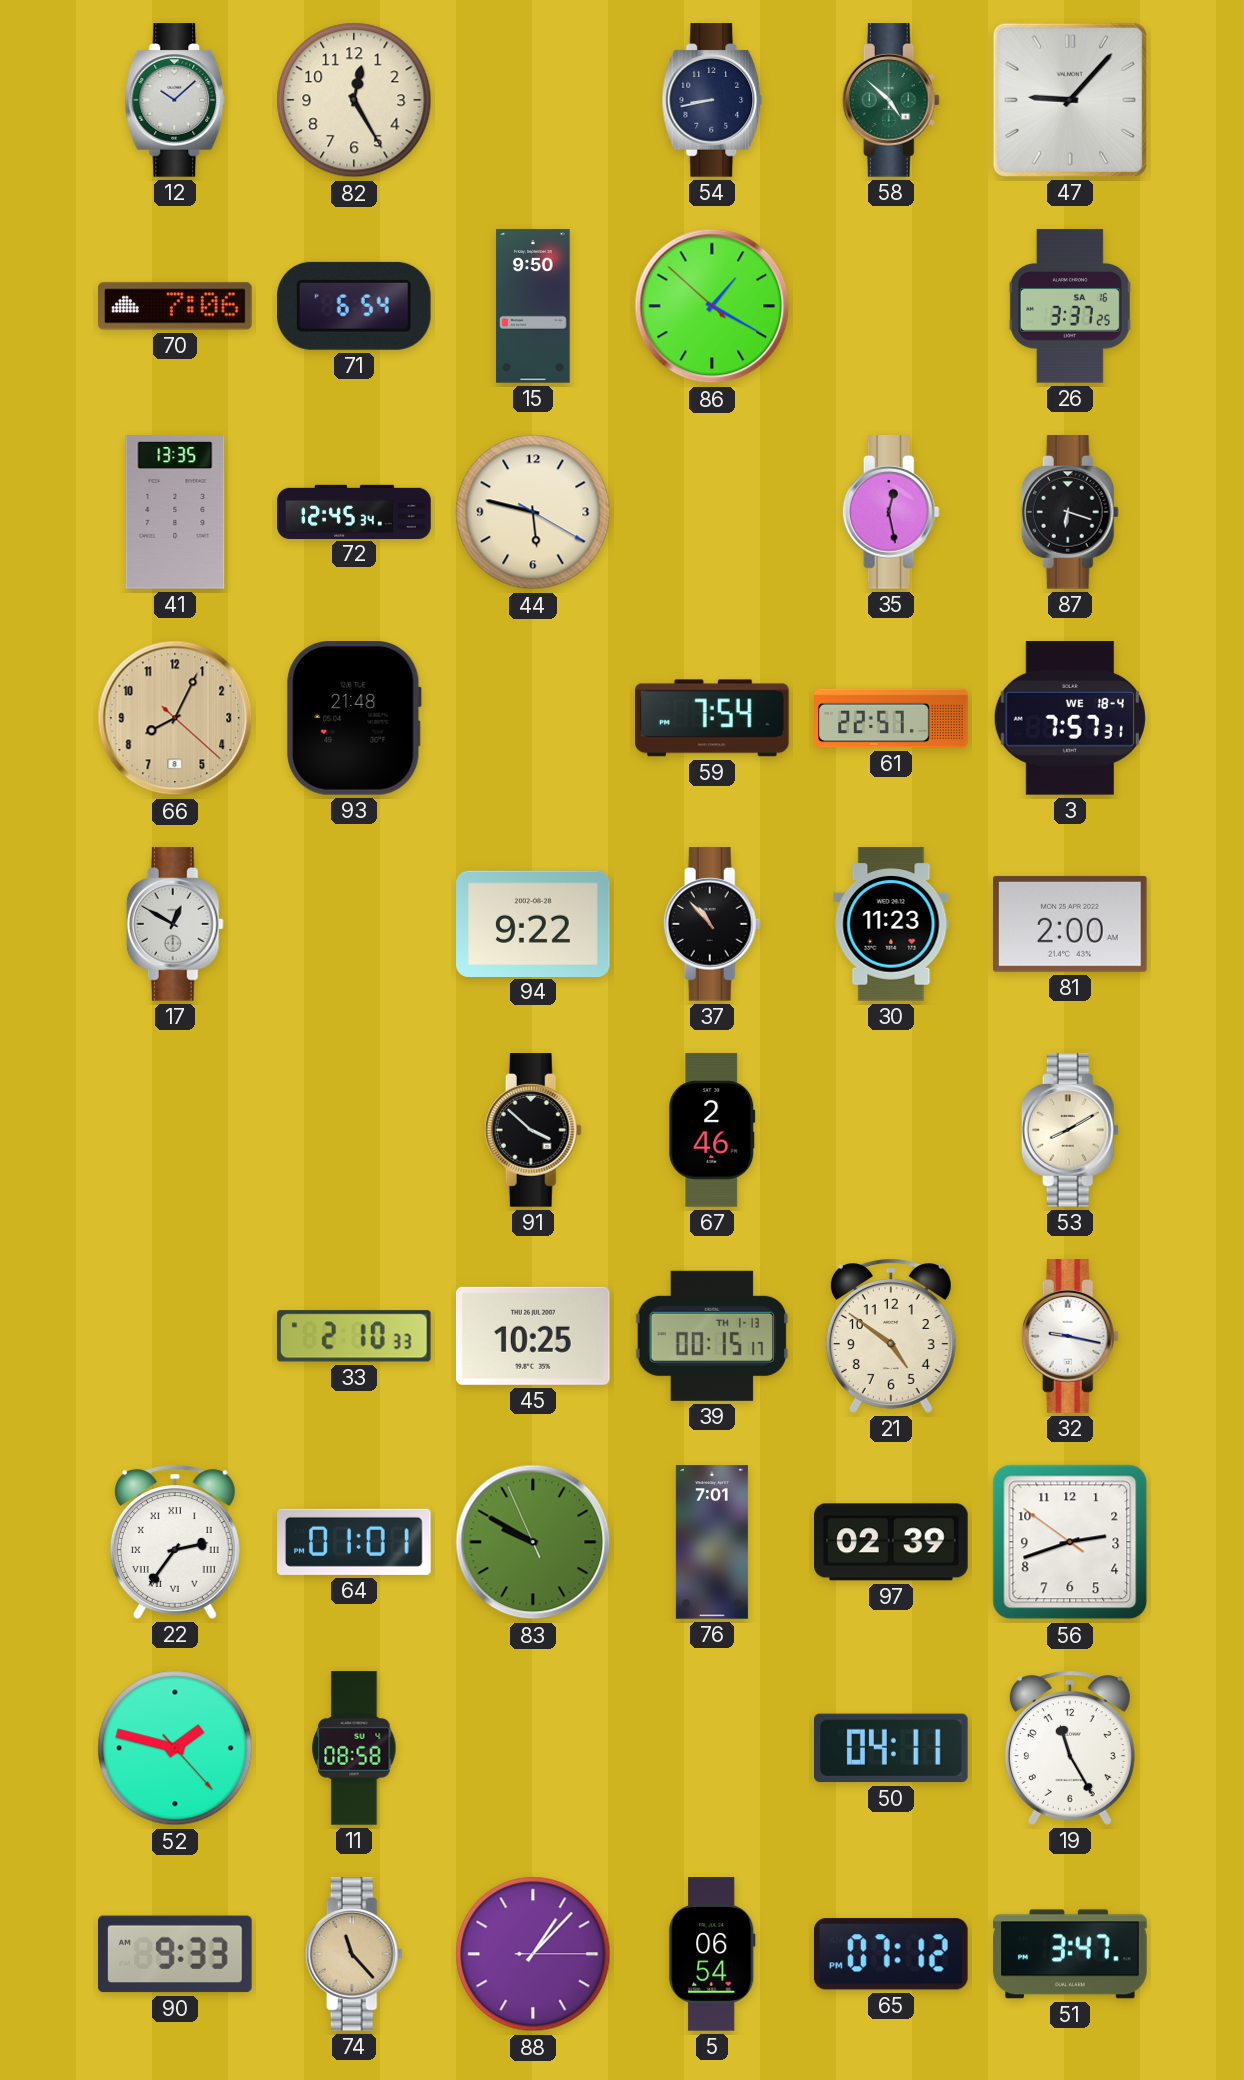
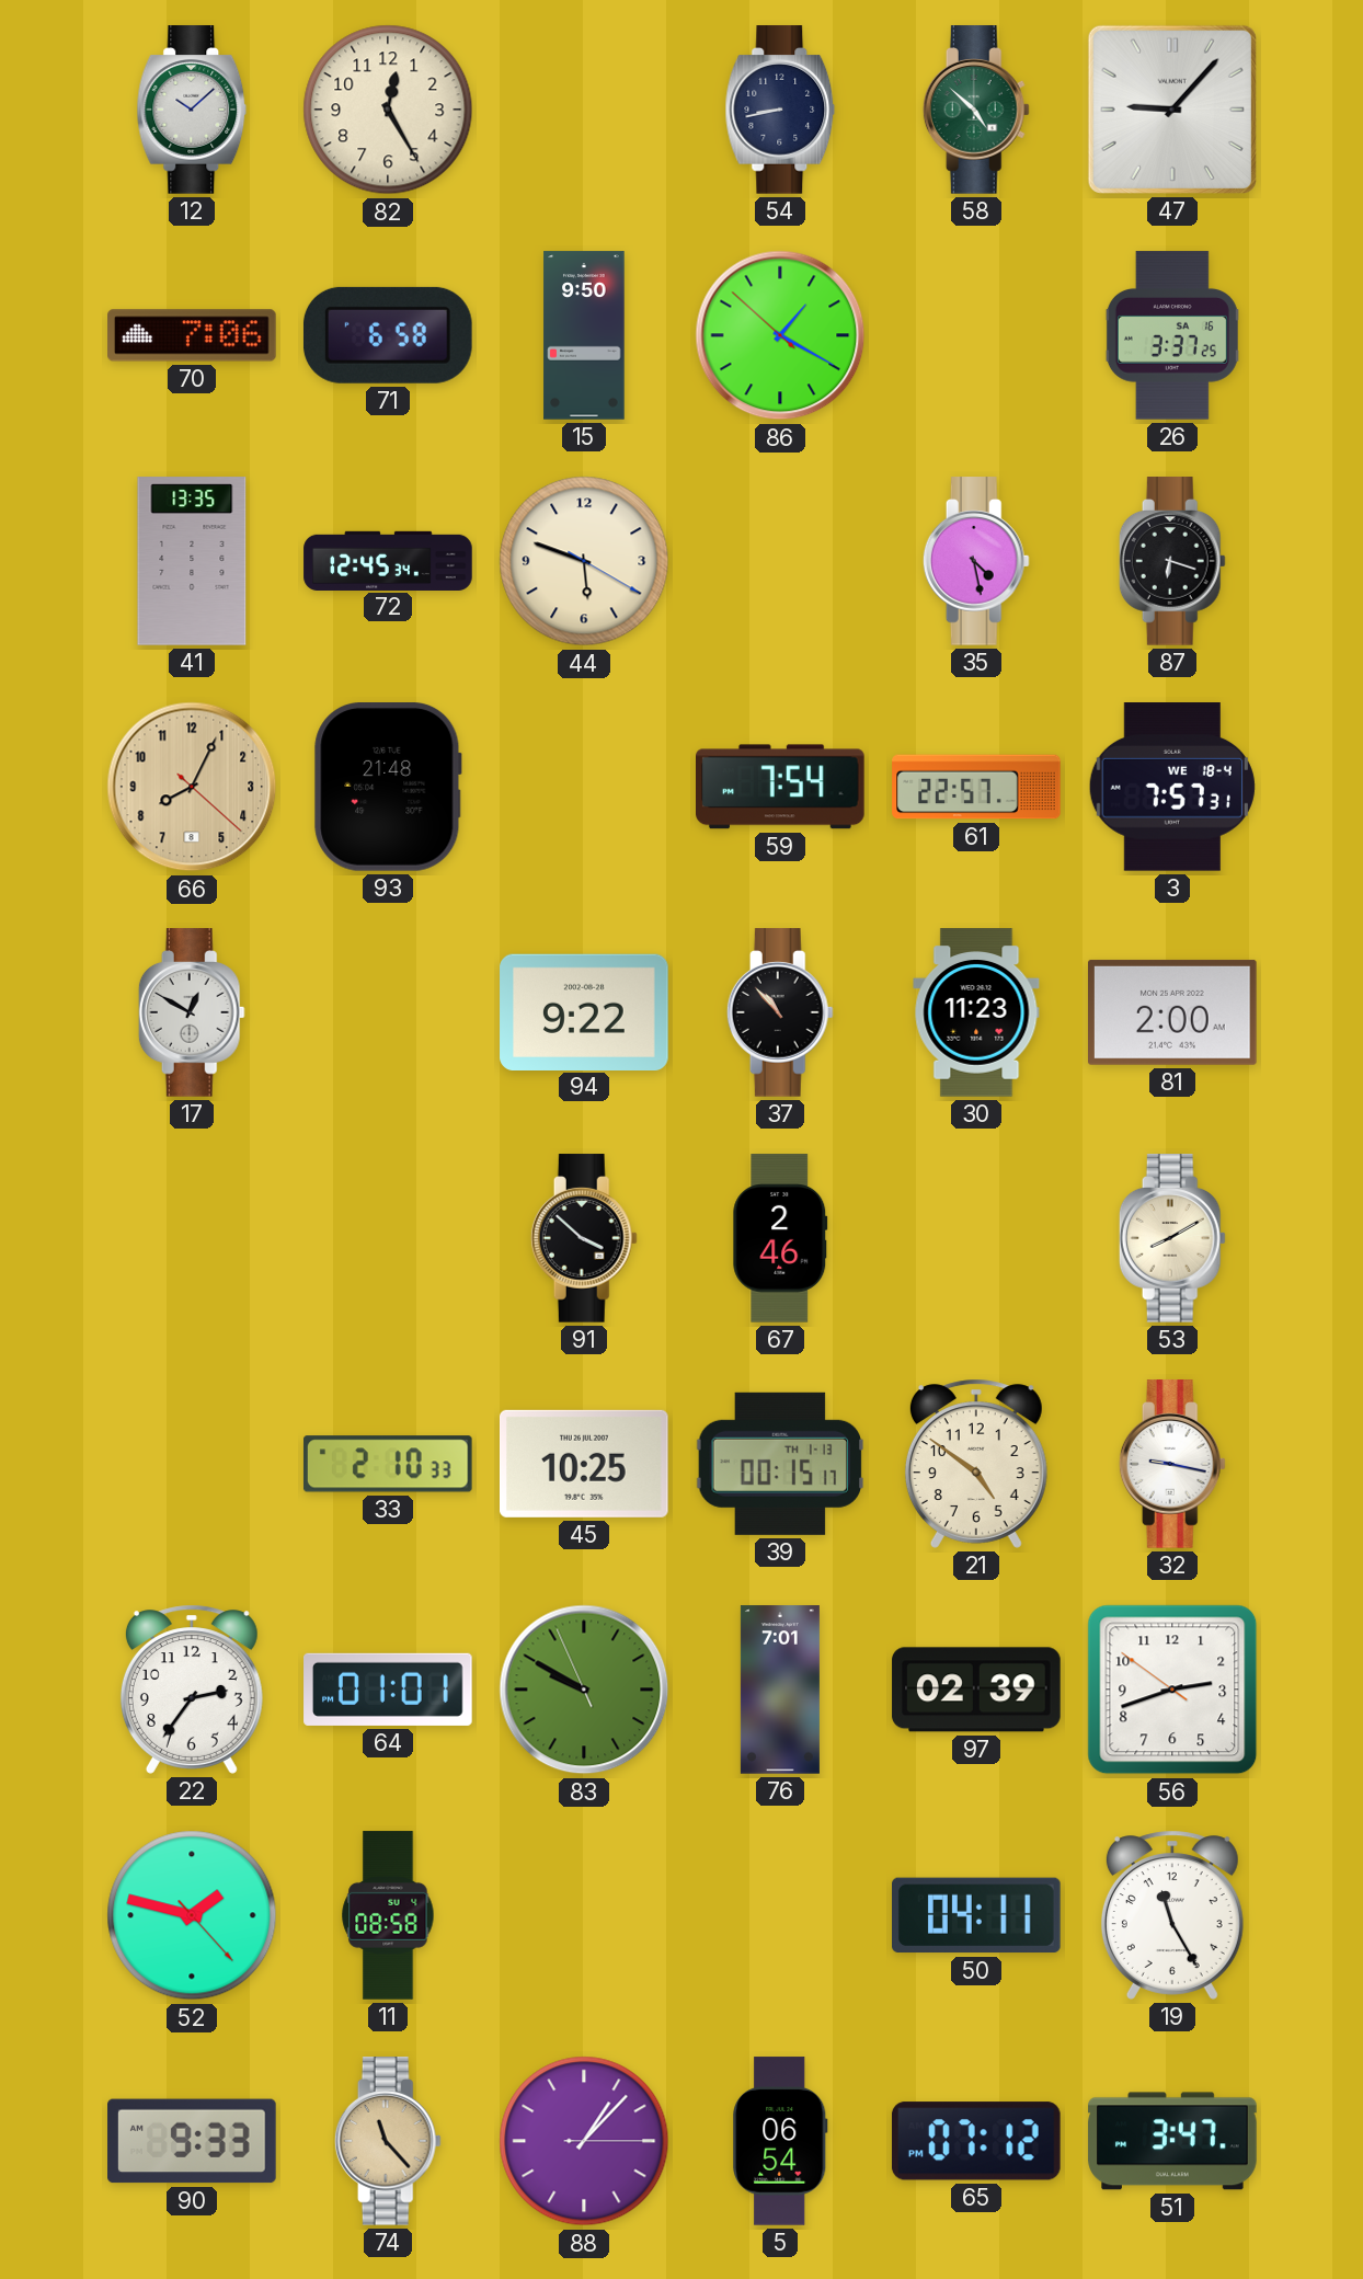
71: 6:54 -> 6:58 (388, 335)
44: 5:47 -> 5:48 (584, 561)
35: 12:28 -> 4:28 (976, 561)
22 numerals: Roman -> Arabic (192, 1690)
